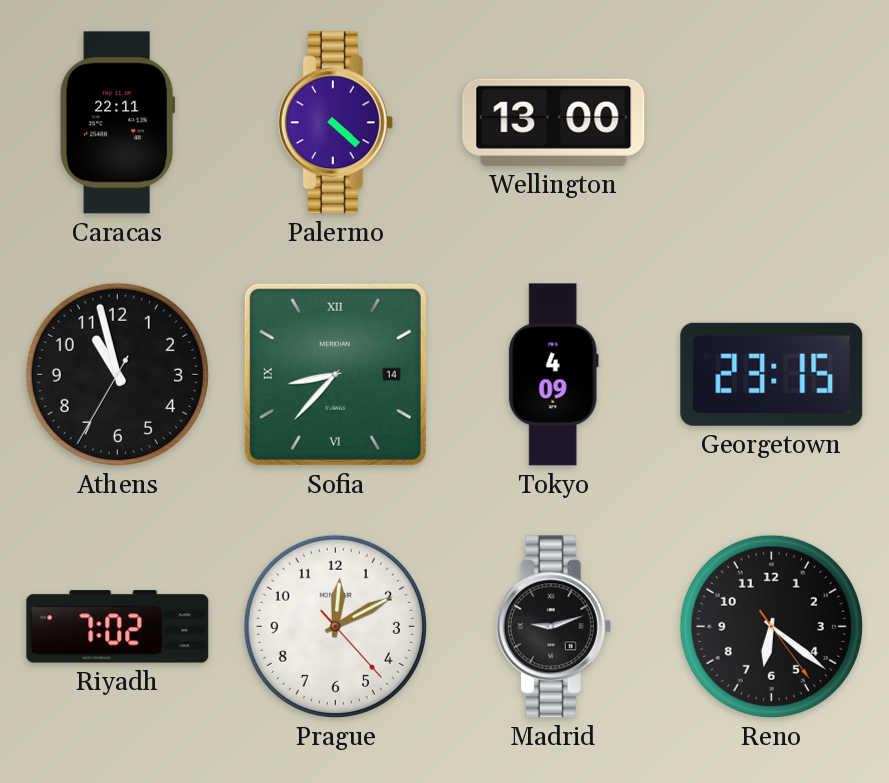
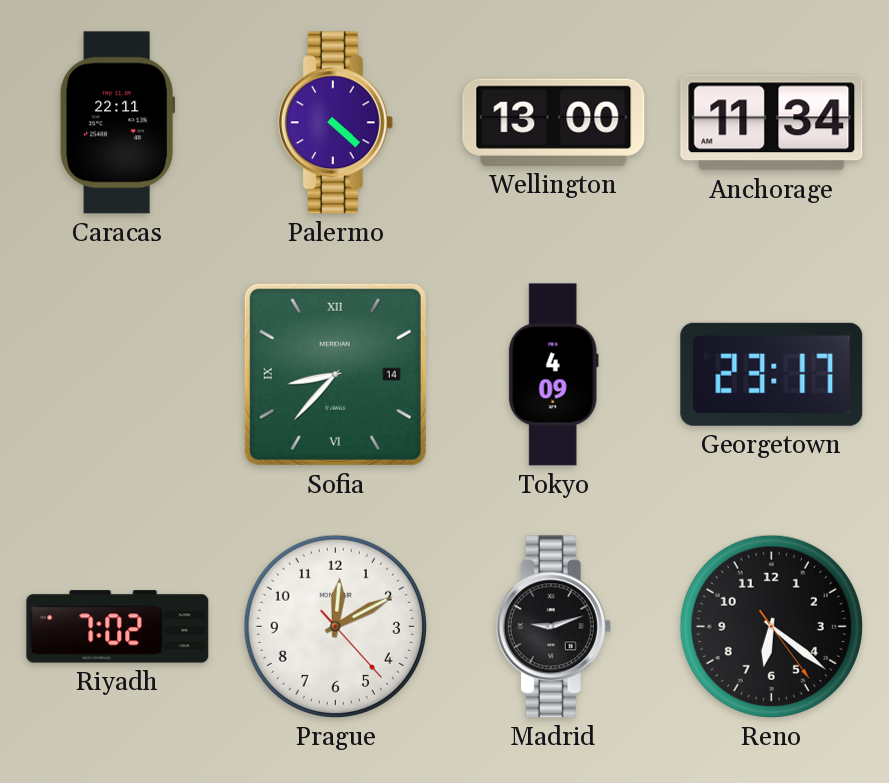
Anchorage: none -> 11:34 (772, 123)
Athens: 10:57 -> none (117, 374)
Georgetown: 23:15 -> 23:17 (772, 374)
